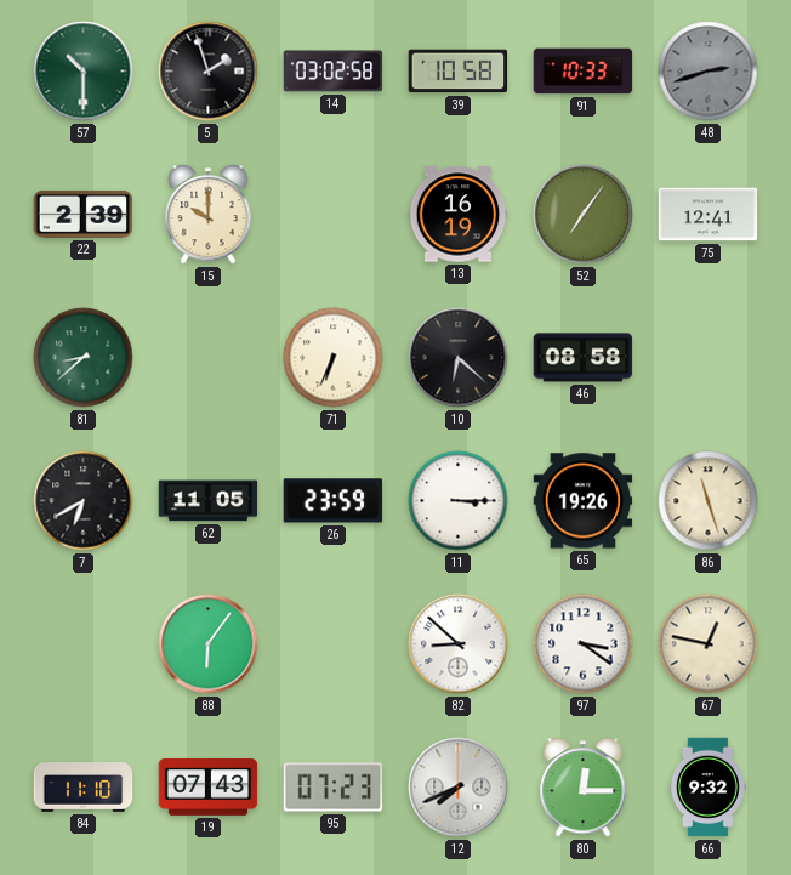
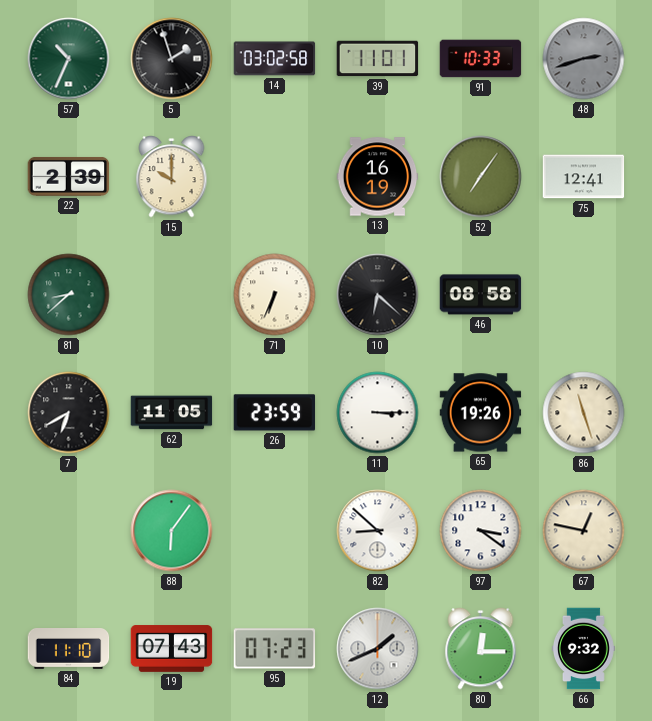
57: 10:30 -> 10:34 (69, 59)
39: 10:58 -> 11:01 (378, 59)
12: 7:41 -> 1:41 (378, 649)
